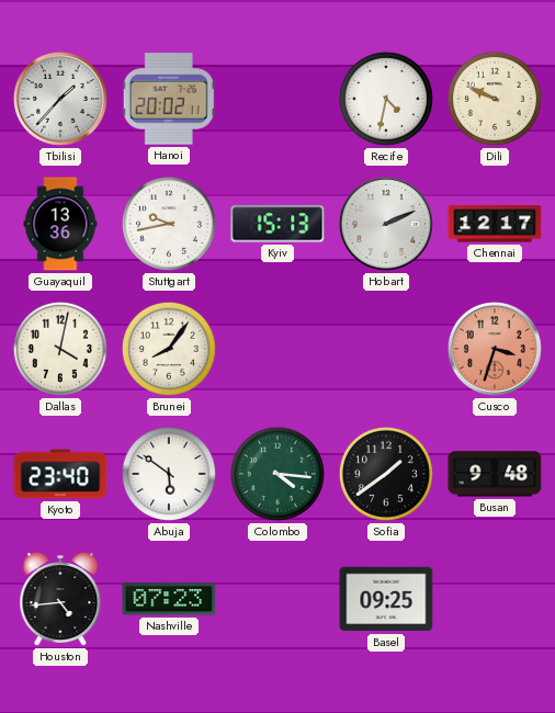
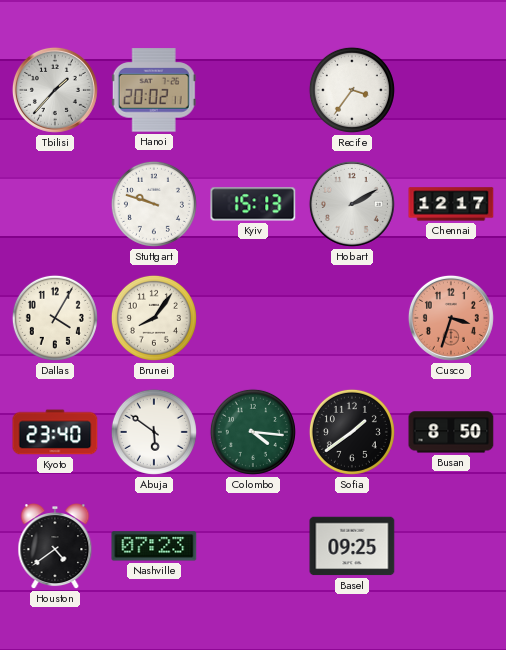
Recife: 4:32 -> 3:36 (352, 90)
Dili: 9:49 -> none (495, 99)
Guayaquil: 13:36 -> none (60, 224)
Stuttgart: 9:43 -> 9:48 (154, 204)
Hobart: 2:11 -> 2:10 (352, 204)
Dallas: 4:02 -> 4:05 (55, 318)
Busan: 9:48 -> 8:50 (451, 432)
Houston: 4:44 -> 4:39 (55, 547)
